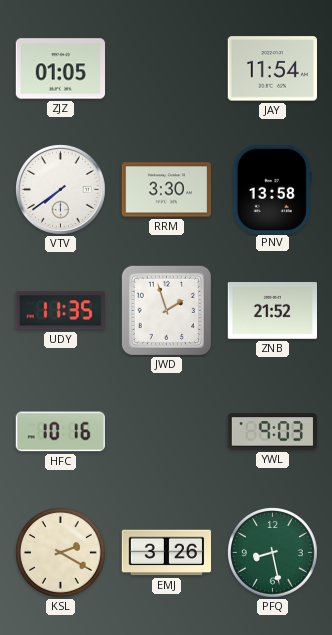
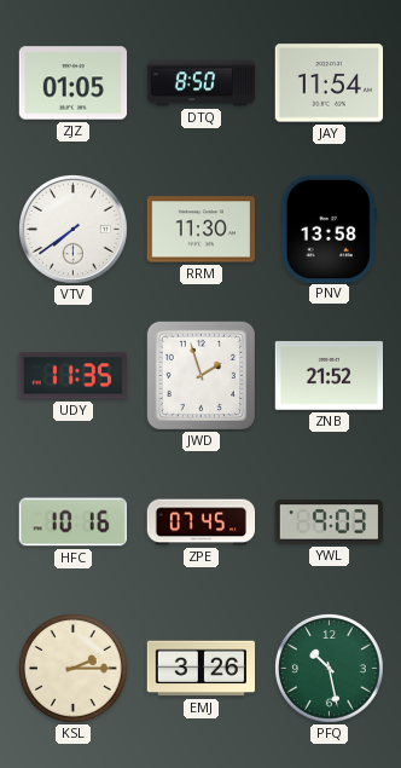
DTQ: none -> 8:50 (202, 83)
RRM: 3:30 -> 11:30 (202, 230)
ZPE: none -> 07:45 (202, 522)
KSL: 2:20 -> 2:15 (74, 669)
PFQ: 8:28 -> 10:28 (330, 669)
